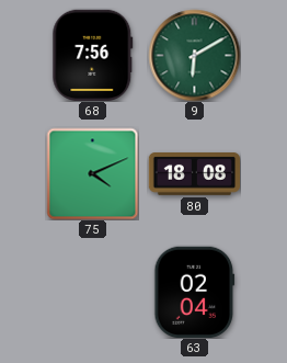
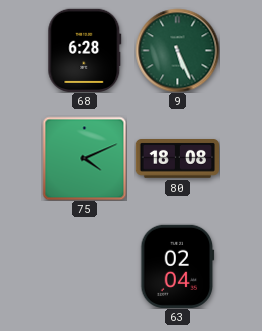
68: 7:56 -> 6:28 (85, 50)
9: 6:10 -> 5:26 (177, 50)
